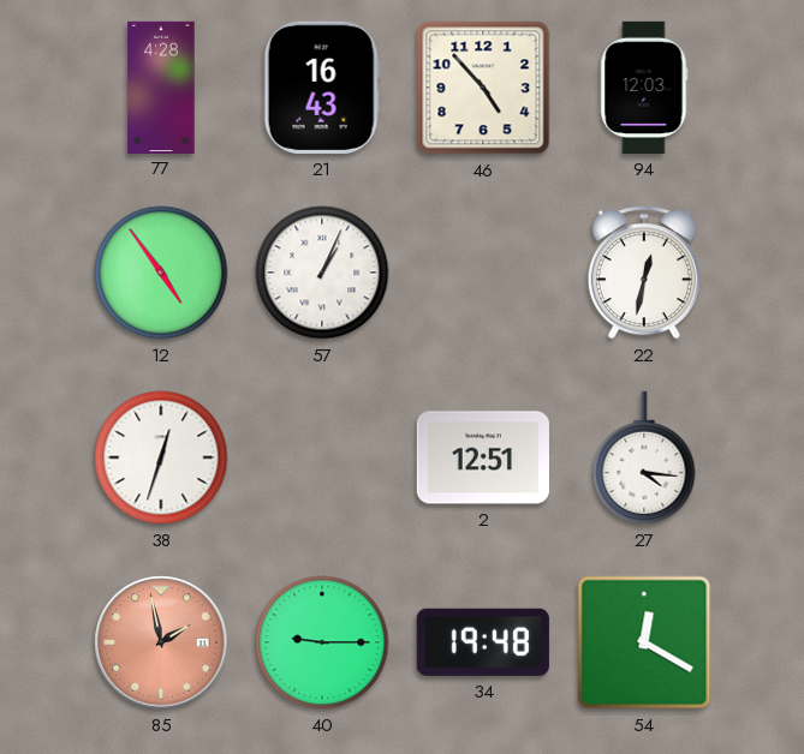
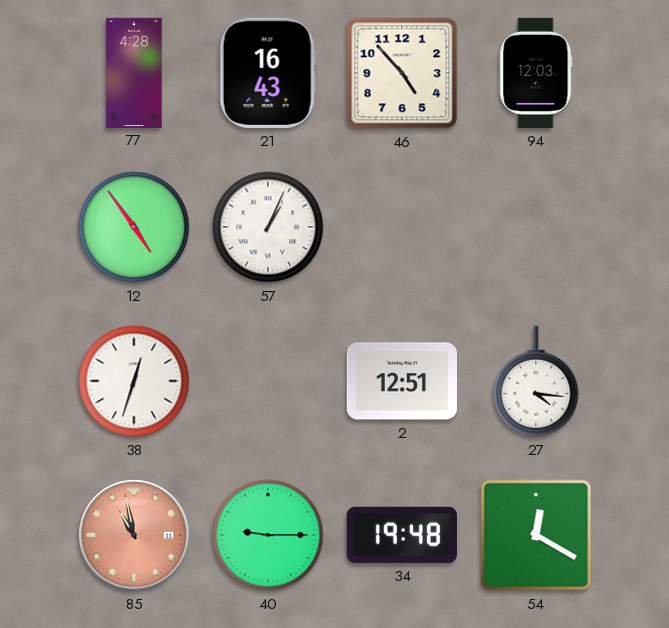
22: 12:32 -> none (644, 274)
85: 1:58 -> 10:58 (134, 535)
